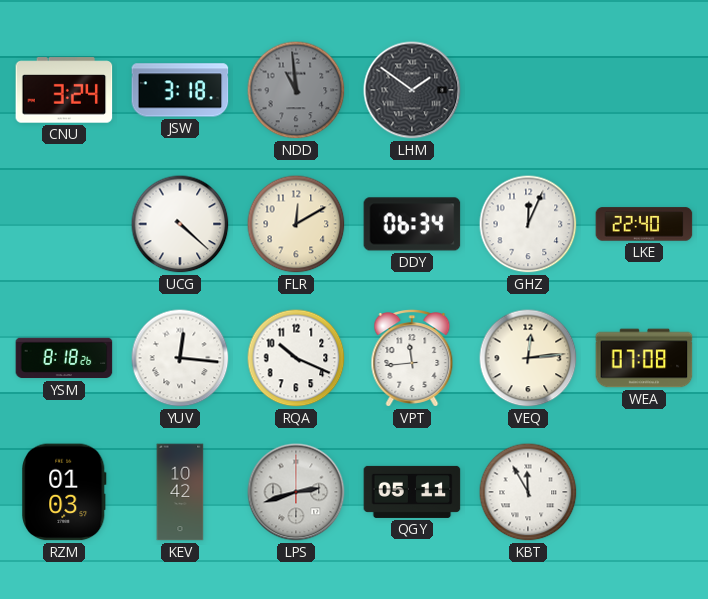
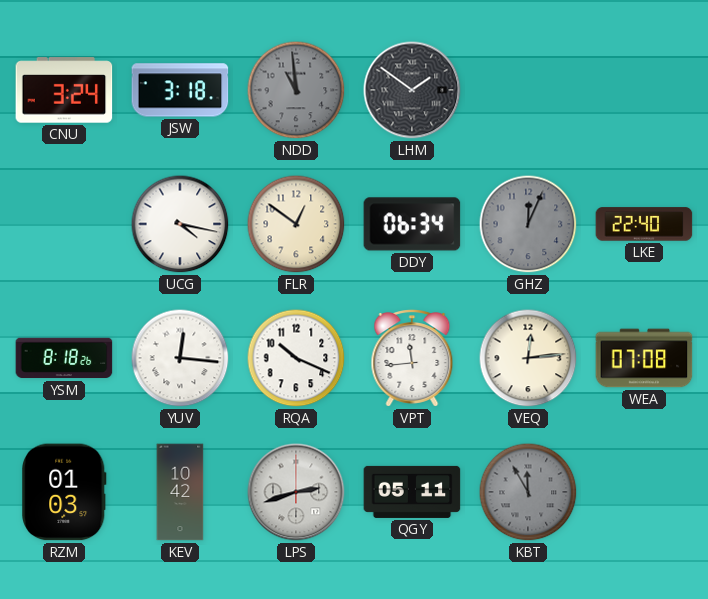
UCG: 4:22 -> 4:17 (180, 224)
FLR: 12:10 -> 12:51 (296, 224)
GHZ dial: white -> grey (528, 224)
KBT dial: white -> grey (528, 492)
